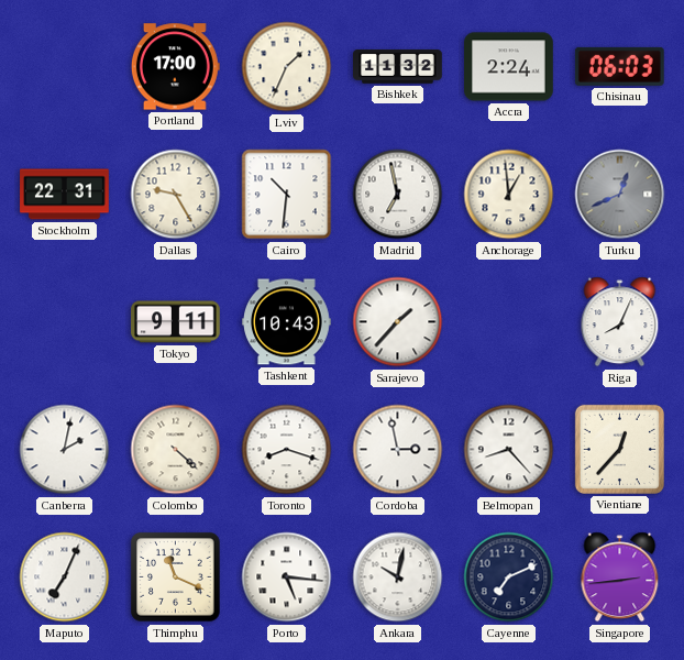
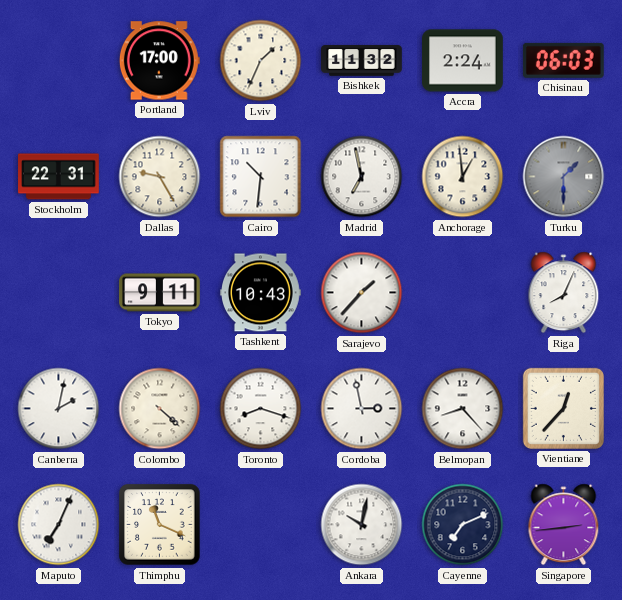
Turku: 12:41 -> 1:30 (564, 177)
Porto: 5:16 -> none (287, 577)
